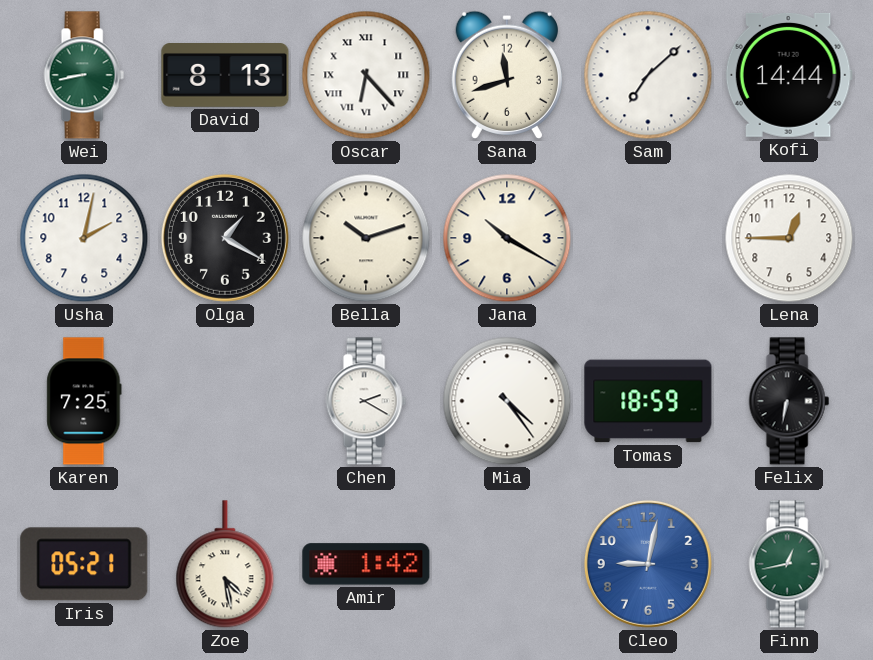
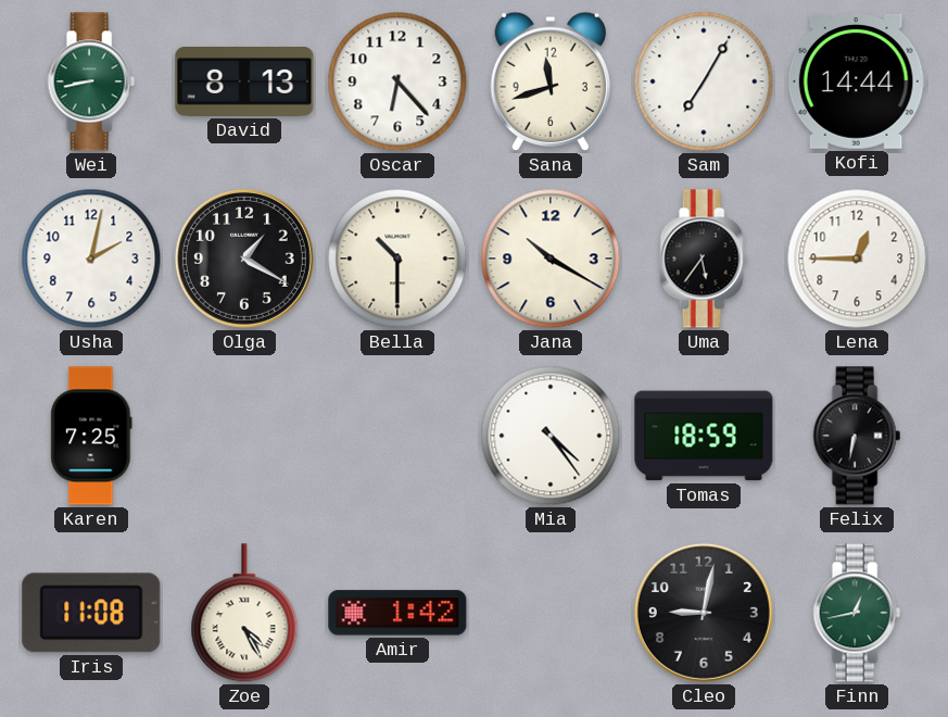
Oscar numerals: Roman -> Arabic (397, 81)
Sam: 7:08 -> 7:05 (704, 81)
Bella: 10:12 -> 10:30 (397, 259)
Uma: none -> 5:36 (704, 259)
Chen: 2:20 -> none (366, 401)
Iris: 05:21 -> 11:08 (91, 613)
Zoe: 4:28 -> 4:25 (244, 614)
Cleo dial: blue -> black (704, 613)
